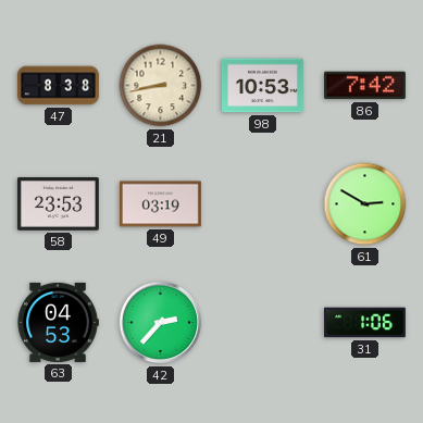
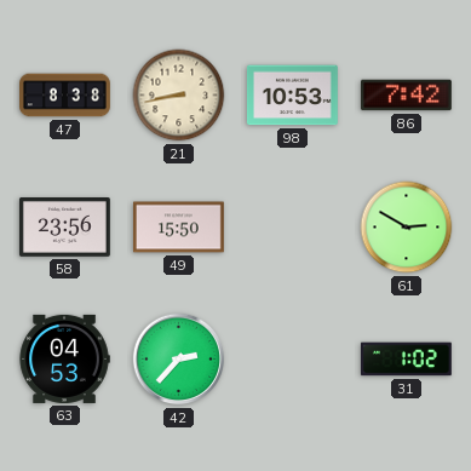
58: 23:53 -> 23:56 (64, 228)
49: 03:19 -> 15:50 (178, 228)
31: 1:06 -> 1:02 (406, 360)
